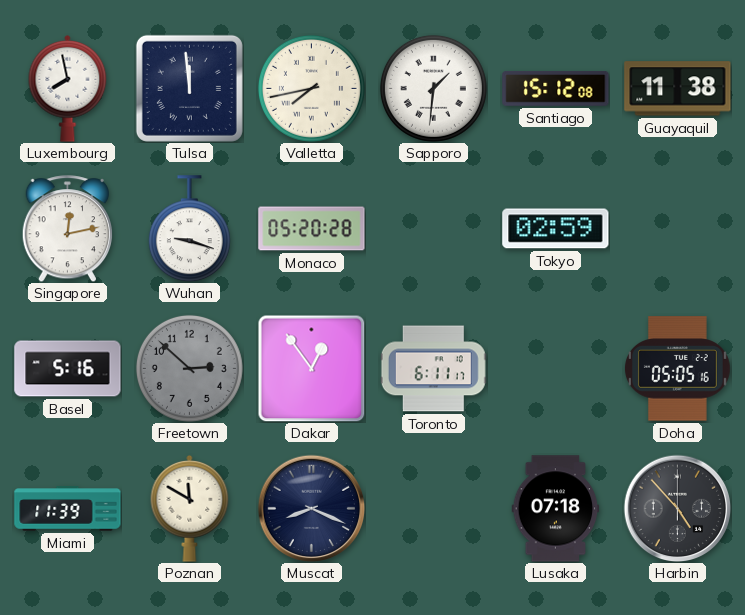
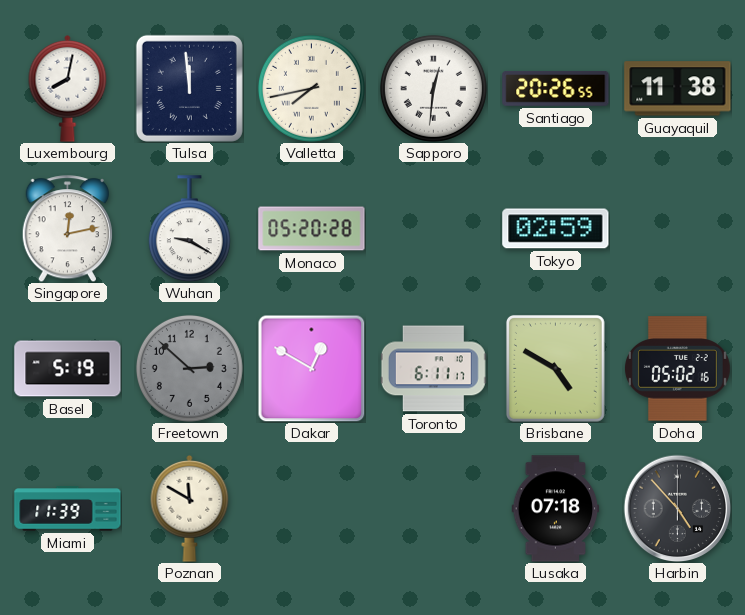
Luxembourg: 7:58 -> 8:02 (68, 88)
Sapporo: 1:31 -> 12:31 (433, 88)
Santiago: 15:12 -> 20:26 (556, 89)
Wuhan: 9:18 -> 9:20 (189, 229)
Basel: 5:16 -> 5:19 (68, 369)
Dakar: 12:54 -> 12:50 (311, 368)
Brisbane: none -> 4:50 (555, 368)
Doha: 05:05 -> 05:02 (677, 369)
Muscat: 8:19 -> none (311, 508)
